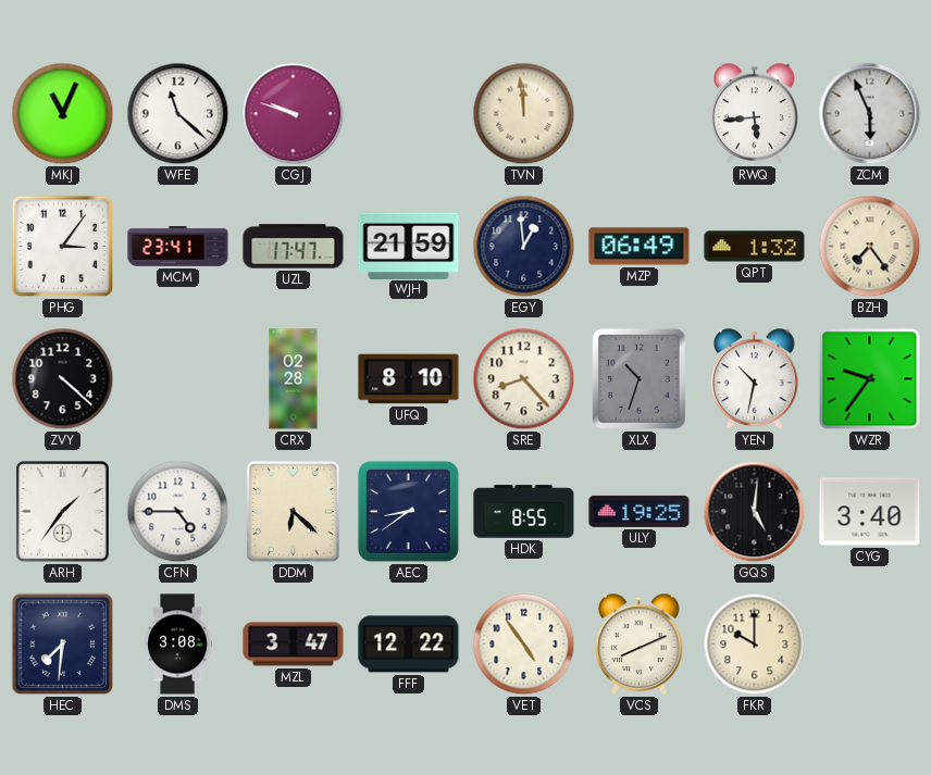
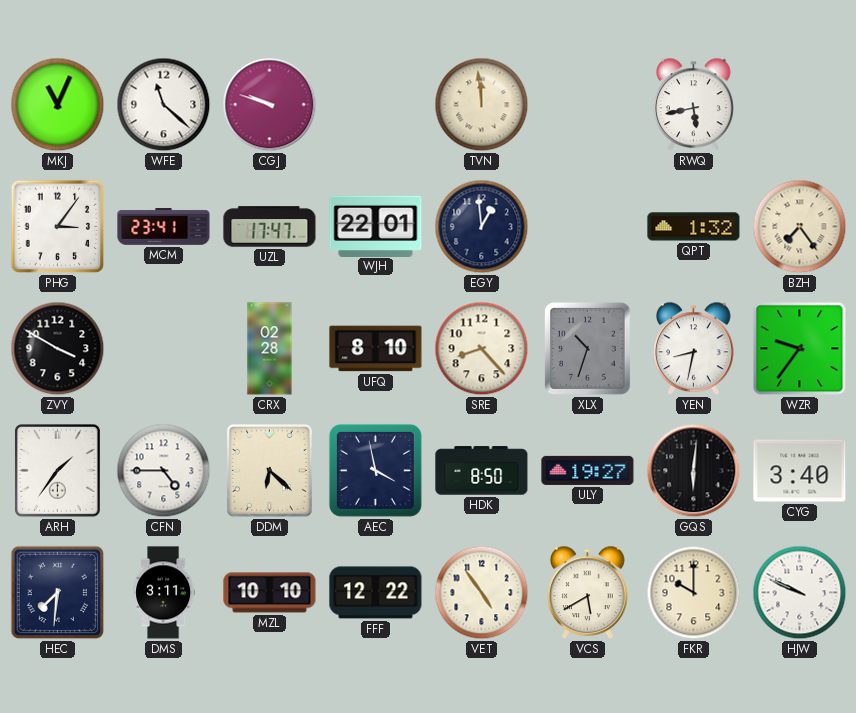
RWQ: 5:44 -> 5:43 (694, 105)
ZCM: 5:56 -> none (870, 114)
WJH: 21:59 -> 22:01 (376, 226)
MZP: 06:49 -> none (640, 247)
ZVY: 4:22 -> 3:50 (58, 349)
YEN: 10:32 -> 8:32 (694, 349)
AEC: 8:39 -> 3:58 (375, 470)
HDK: 8:55 -> 8:50 (482, 471)
ULY: 19:25 -> 19:27 (588, 470)
GQS: 5:01 -> 6:01 (694, 471)
DMS: 3:08 -> 3:11 (164, 593)
MZL: 3:47 -> 10:10 (270, 593)
VCS: 8:11 -> 5:40 (588, 593)
HJW: none -> 9:49 (800, 593)
